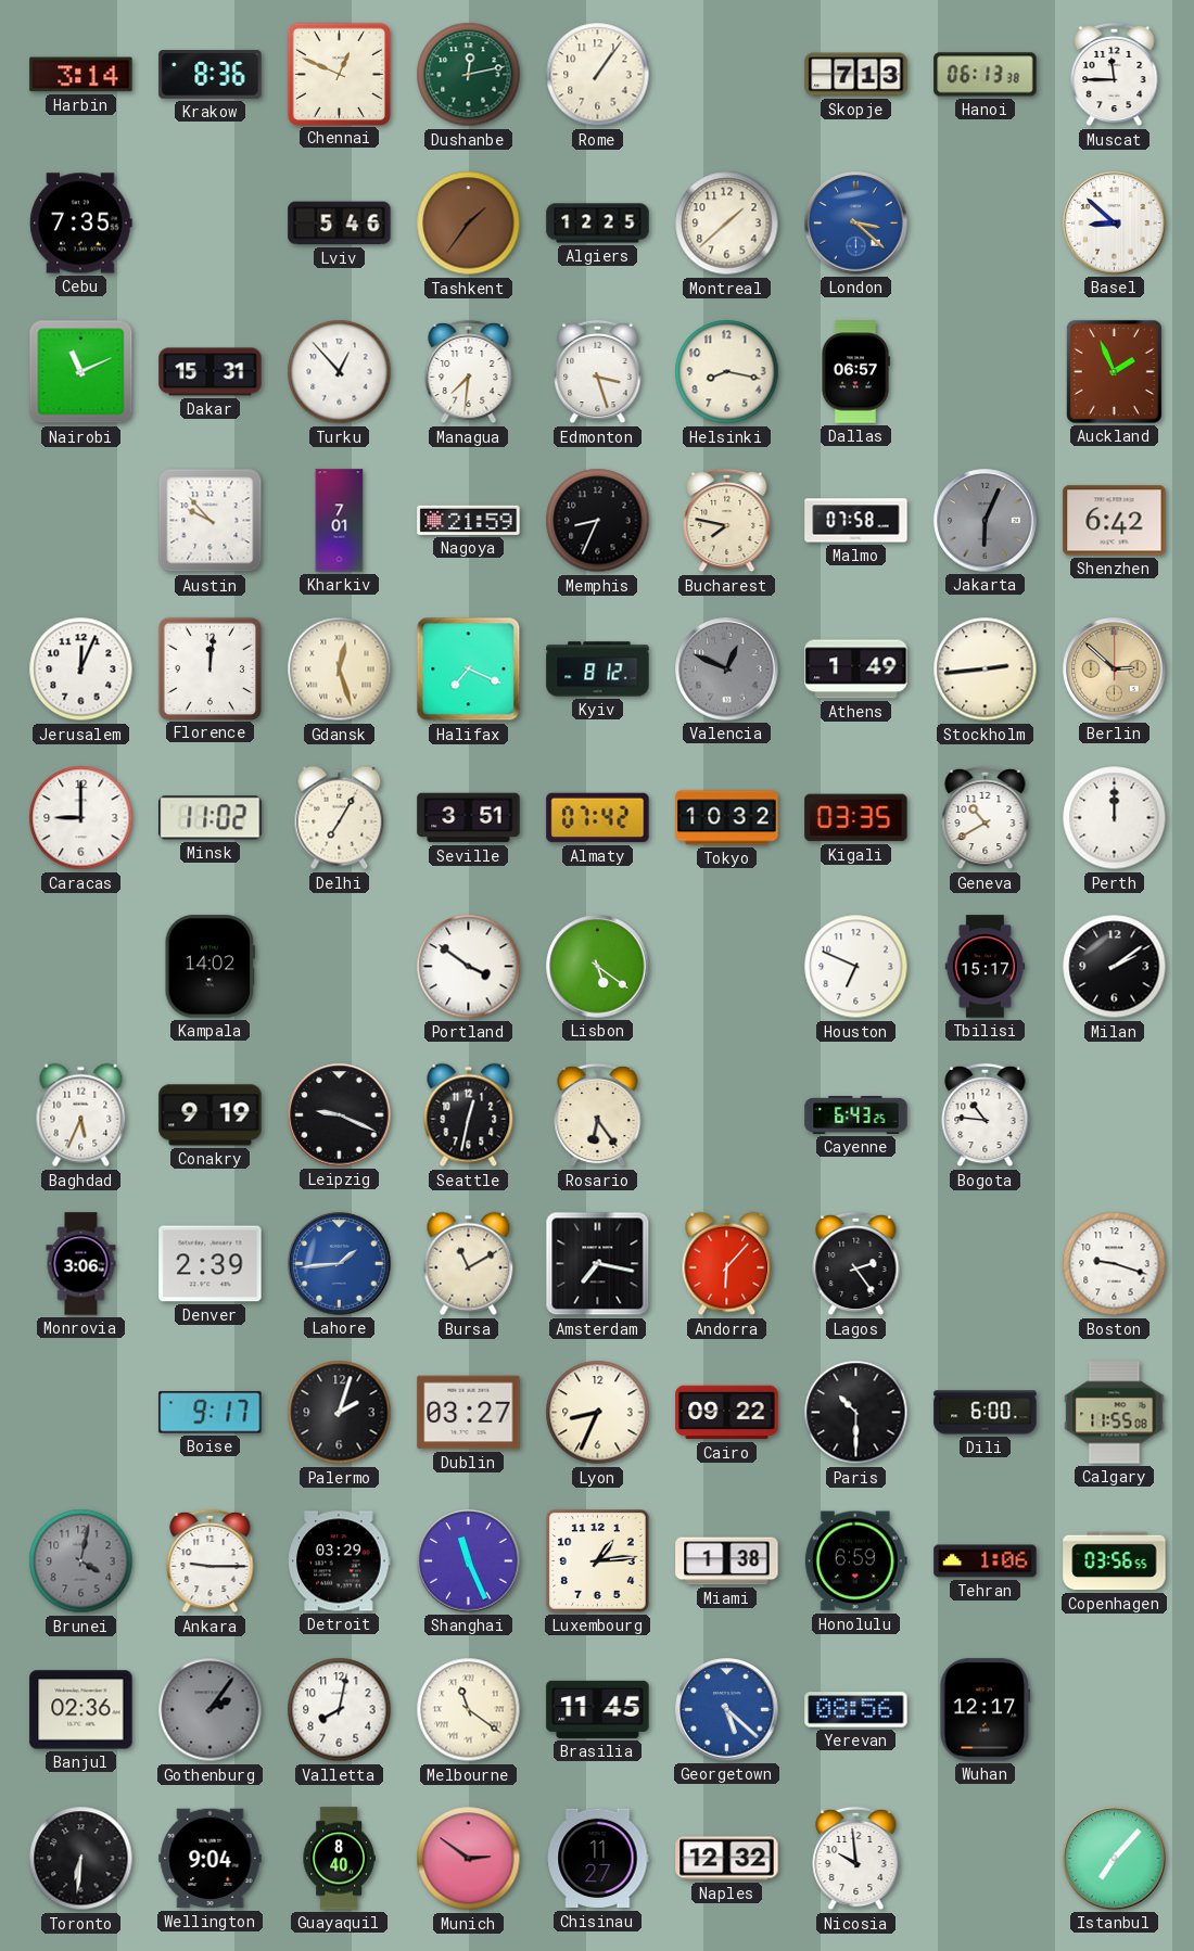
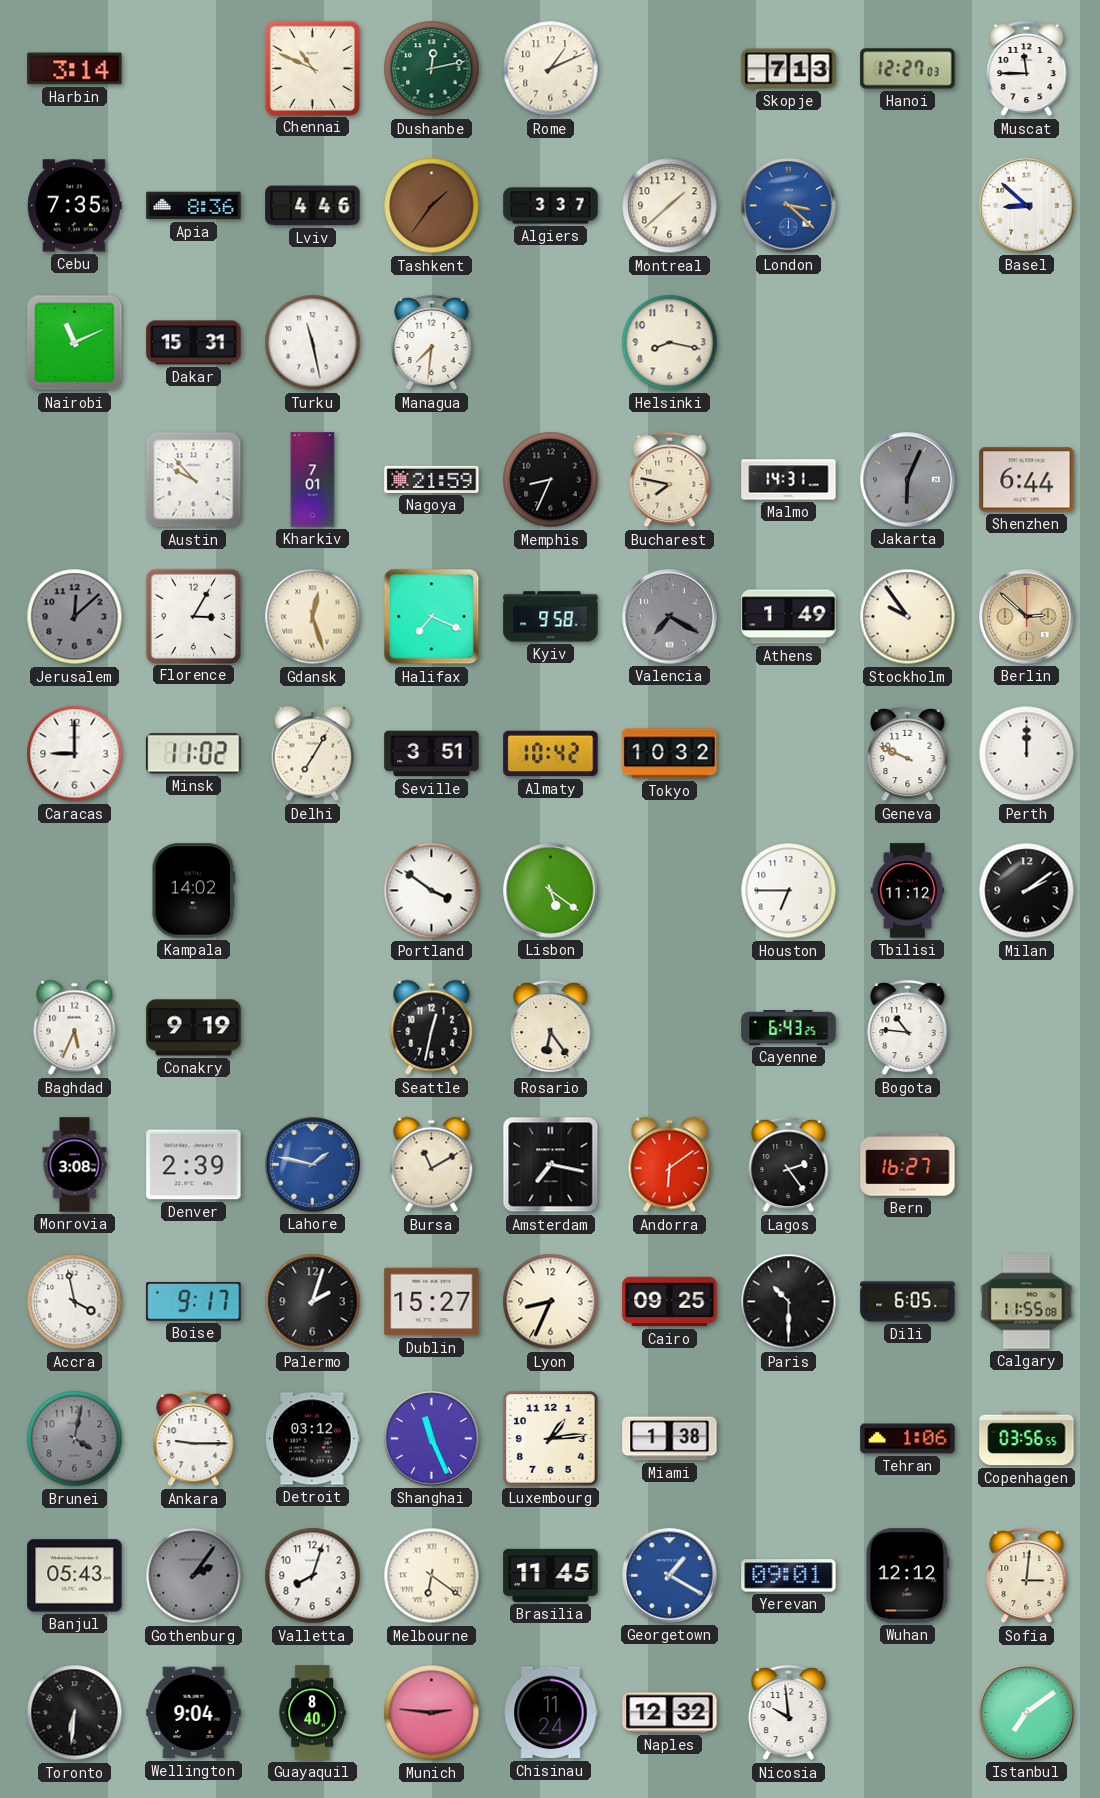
Krakow: 8:36 -> none (211, 75)
Chennai: 12:49 -> 10:49 (312, 68)
Rome: 1:06 -> 1:11 (551, 69)
Hanoi: 06:13 -> 12:27 (908, 69)
Apia: none -> 8:36 (194, 206)
Lviv: 5:46 -> 4:46 (313, 206)
Algiers: 12:25 -> 3:37 (551, 206)
Turku: 12:53 -> 11:28 (313, 343)
Edmonton: 3:27 -> none (598, 372)
Dallas: 06:57 -> none (855, 372)
Auckland: 1:56 -> none (1114, 371)
Malmo: 07:58 -> 14:31 (789, 480)
Shenzhen: 6:42 -> 6:44 (1027, 480)
Jerusalem: 12:04 -> 12:08 (75, 617)
Jerusalem dial: white -> grey (75, 617)
Florence: 12:01 -> 3:05 (193, 616)
Kyiv: 8:12 -> 9:58 (551, 617)
Valencia: 12:49 -> 7:20 (670, 617)
Stockholm: 2:44 -> 9:54 (908, 617)
Almaty: 07:42 -> 10:42 (551, 754)
Kigali: 03:35 -> none (856, 818)
Geneva: 10:40 -> 9:49 (908, 754)
Houston: 6:49 -> 6:45 (789, 891)
Tbilisi: 15:17 -> 11:12 (908, 891)
Leipzig: 9:19 -> none (340, 1115)
Monrovia: 3:06 -> 3:08 (75, 1165)
Lahore: 1:44 -> 1:47 (313, 1165)
Andorra: 6:07 -> 6:09 (670, 1165)
Bern: none -> 16:27 (908, 1165)
Boston: 9:18 -> none (1115, 1264)
Accra: none -> 3:58 (75, 1302)
Dublin: 03:27 -> 15:27 (432, 1302)
Cairo: 09:22 -> 09:25 (670, 1302)
Dili: 6:00 -> 6:05 (908, 1302)
Detroit: 03:29 -> 03:12 (313, 1439)
Honolulu: 6:59 -> none (855, 1561)
Banjul: 02:36 -> 05:43 (75, 1576)
Valletta: 8:02 -> 8:03 (313, 1576)
Melbourne: 11:21 -> 6:21 (432, 1576)
Georgetown: 5:22 -> 1:20 (670, 1576)
Yerevan: 08:56 -> 09:01 (789, 1576)
Wuhan: 12:17 -> 12:12 (908, 1576)
Sofia: none -> 3:01 (1027, 1576)
Munich: 2:51 -> 2:46 (432, 1713)
Chisinau: 11:27 -> 11:24 (551, 1713)
Istanbul: 7:07 -> 7:09 (1027, 1713)
